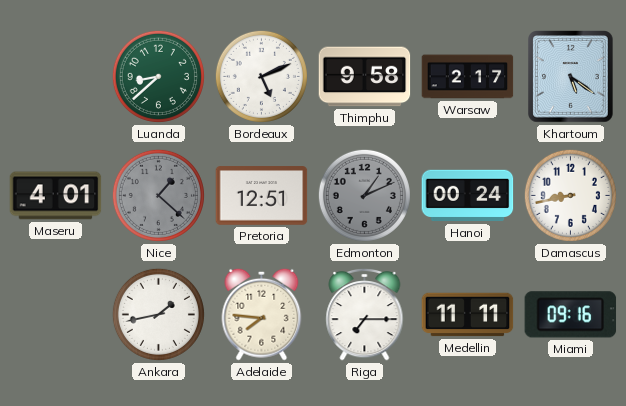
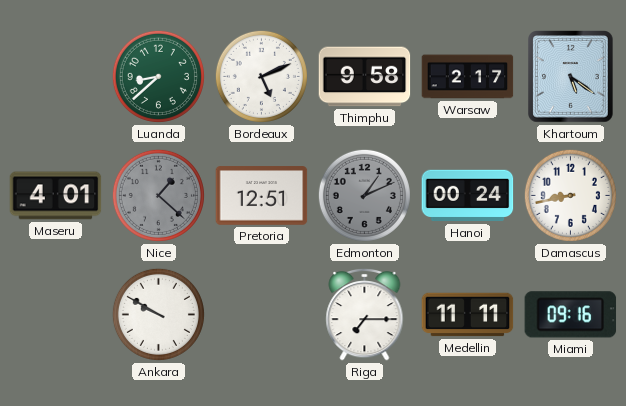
Ankara: 1:43 -> 9:50 (158, 314)
Adelaide: 7:46 -> none (262, 314)
